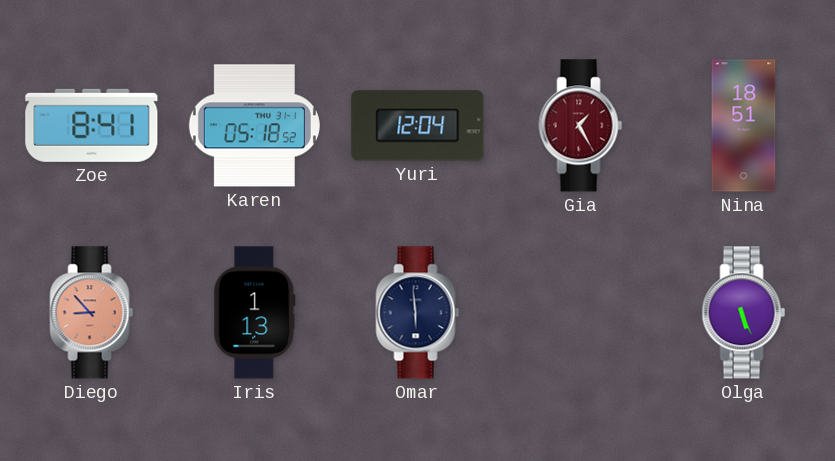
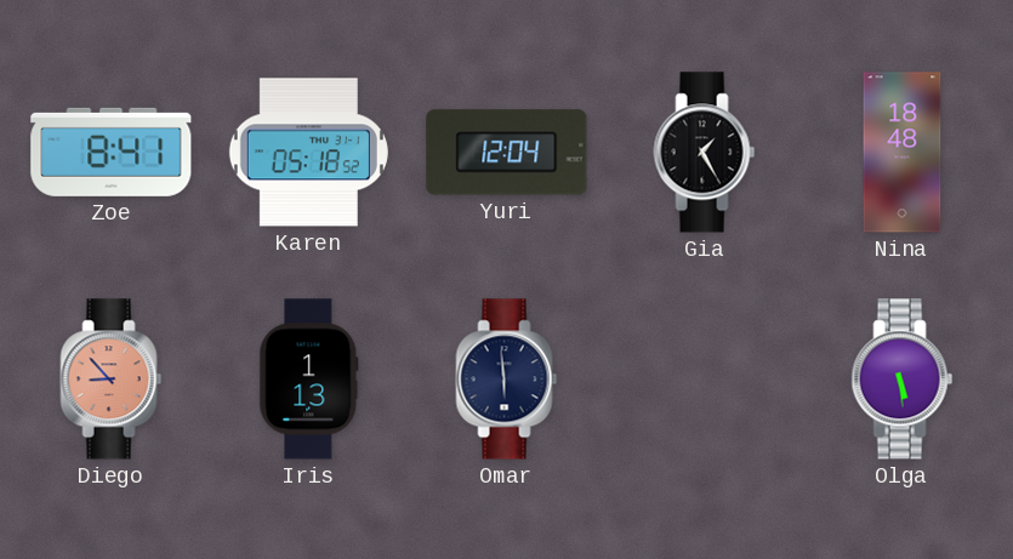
Gia dial: burgundy -> black (705, 153)
Nina: 18:51 -> 18:48 (903, 153)
Olga: 5:26 -> 5:29 (903, 380)
